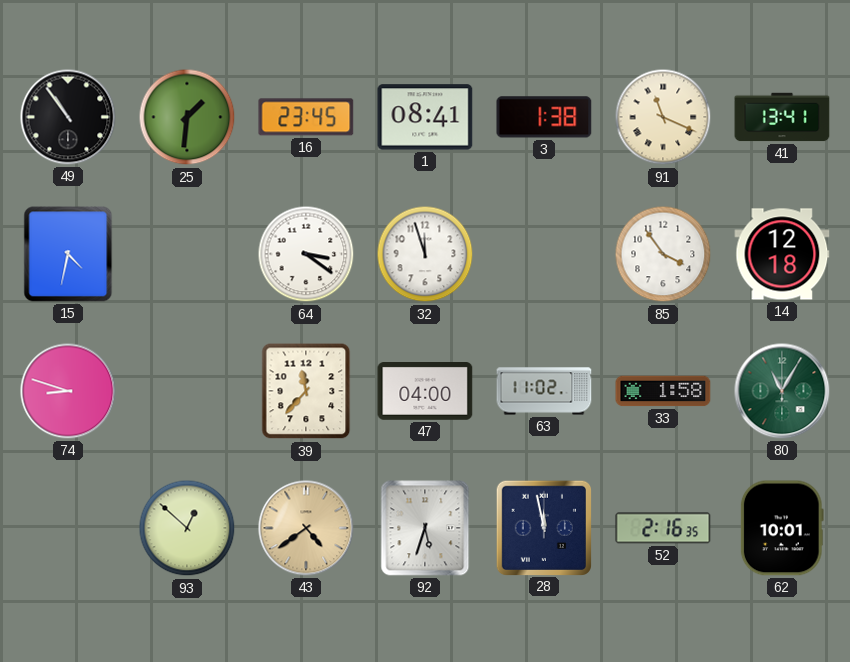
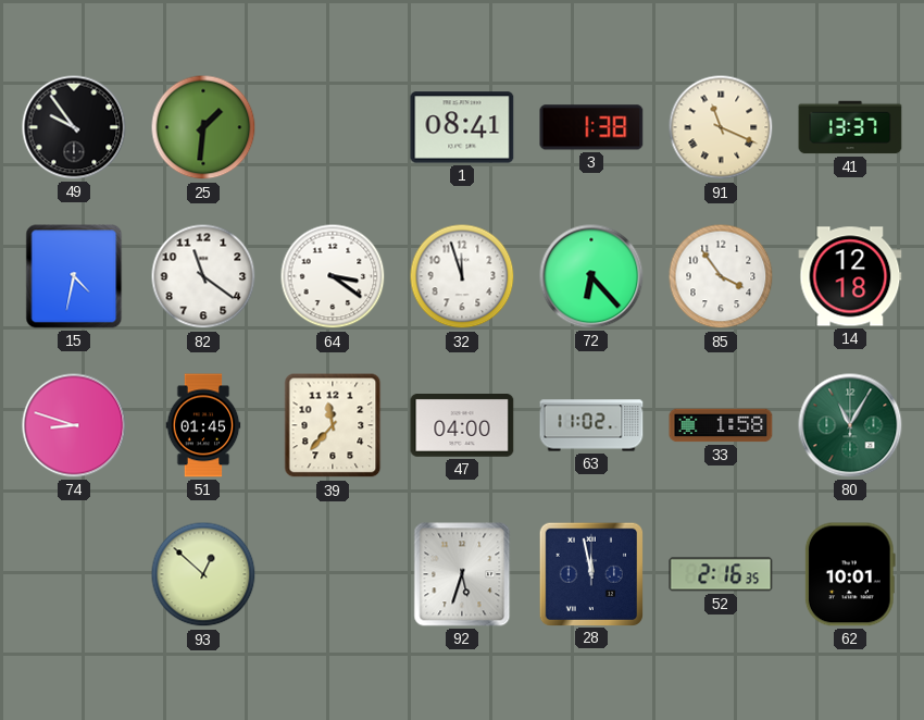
49: 10:54 -> 9:54 (74, 127)
16: 23:45 -> none (306, 117)
41: 13:41 -> 13:37 (850, 127)
82: none -> 11:21 (203, 276)
72: none -> 6:23 (591, 276)
51: none -> 01:45 (203, 425)
43: 4:39 -> none (306, 528)
